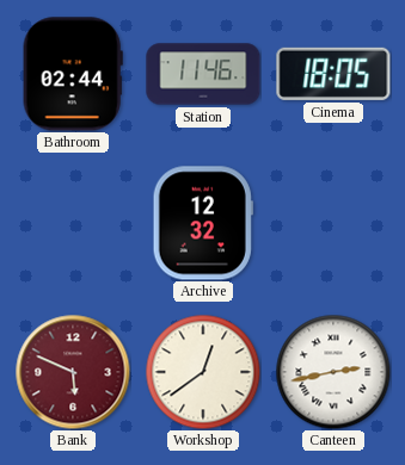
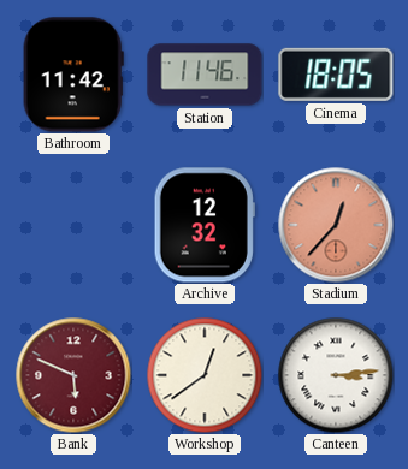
Bathroom: 02:44 -> 11:42 (73, 75)
Stadium: none -> 12:37 (336, 225)
Canteen: 2:43 -> 3:14 (336, 375)
